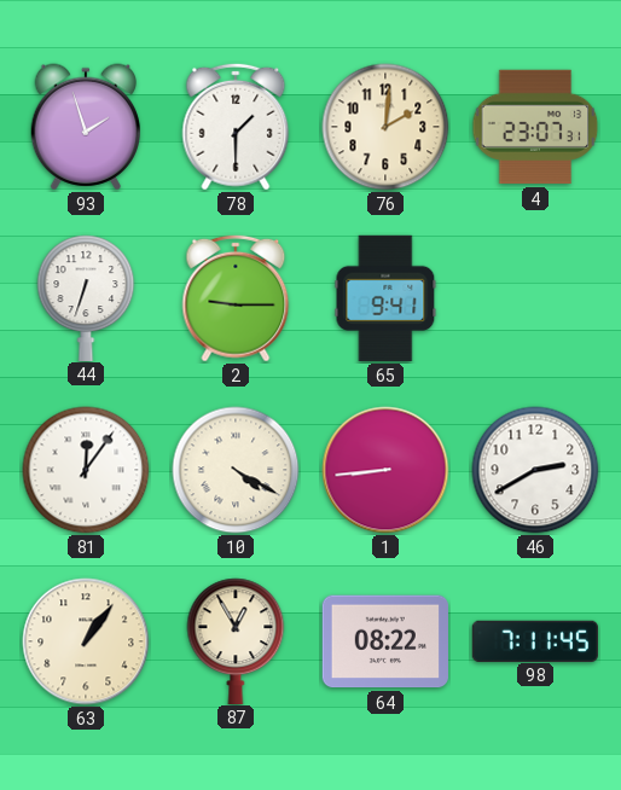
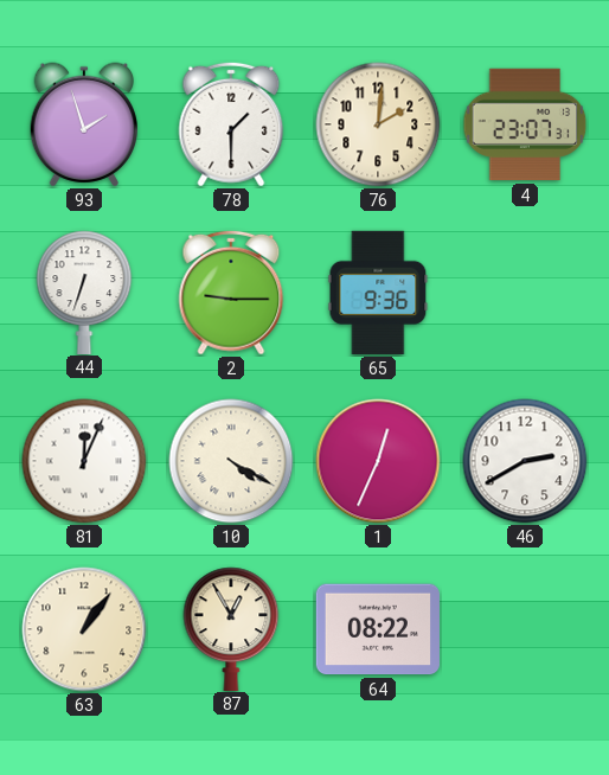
65: 9:41 -> 9:36 (378, 293)
81: 12:06 -> 12:04 (84, 461)
1: 8:44 -> 12:34 (378, 461)
98: 7:11 -> none (535, 640)
